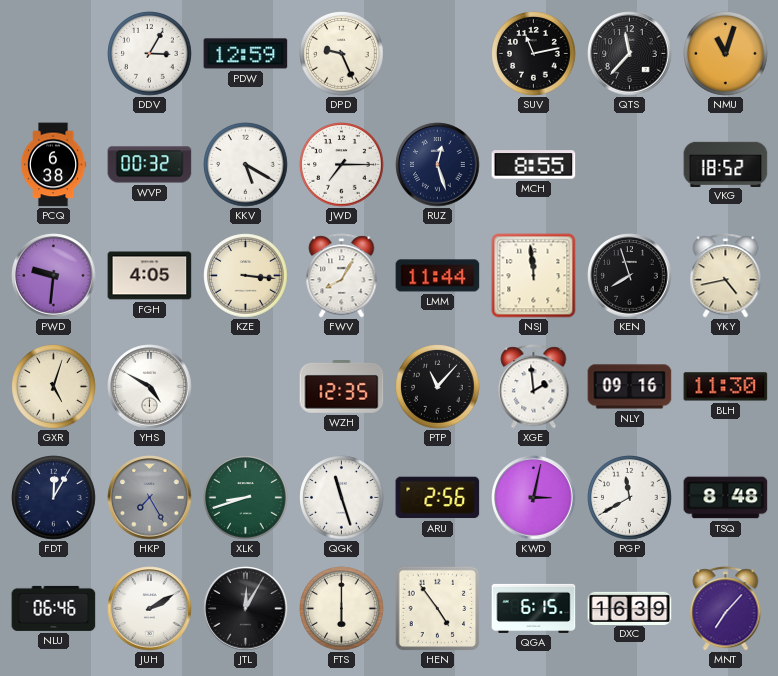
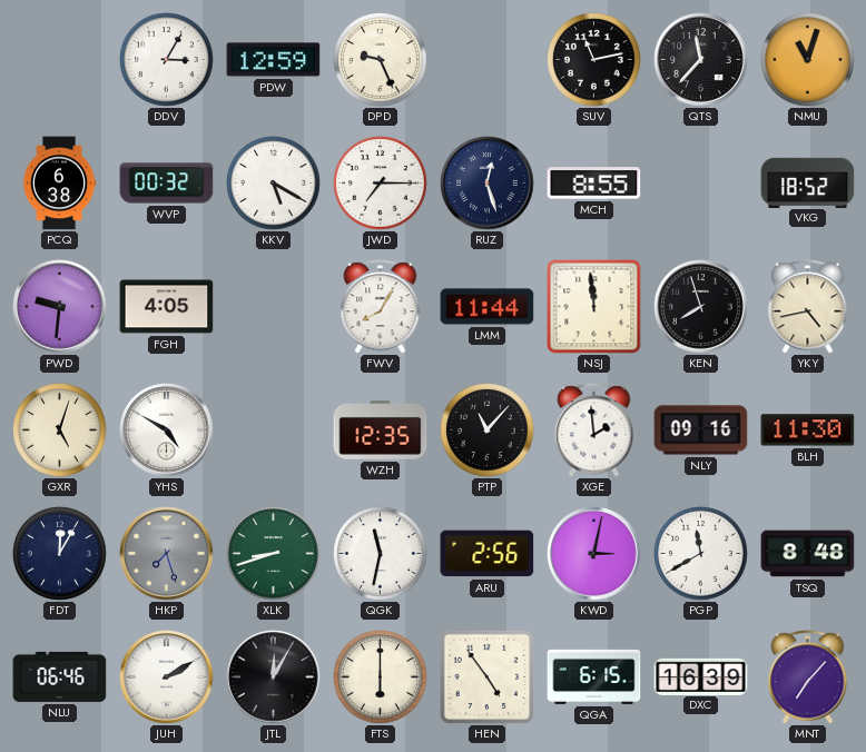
KZE: 3:16 -> none (246, 276)
HKP: 7:25 -> 7:27 (167, 554)
QGK: 11:27 -> 11:32 (381, 554)
